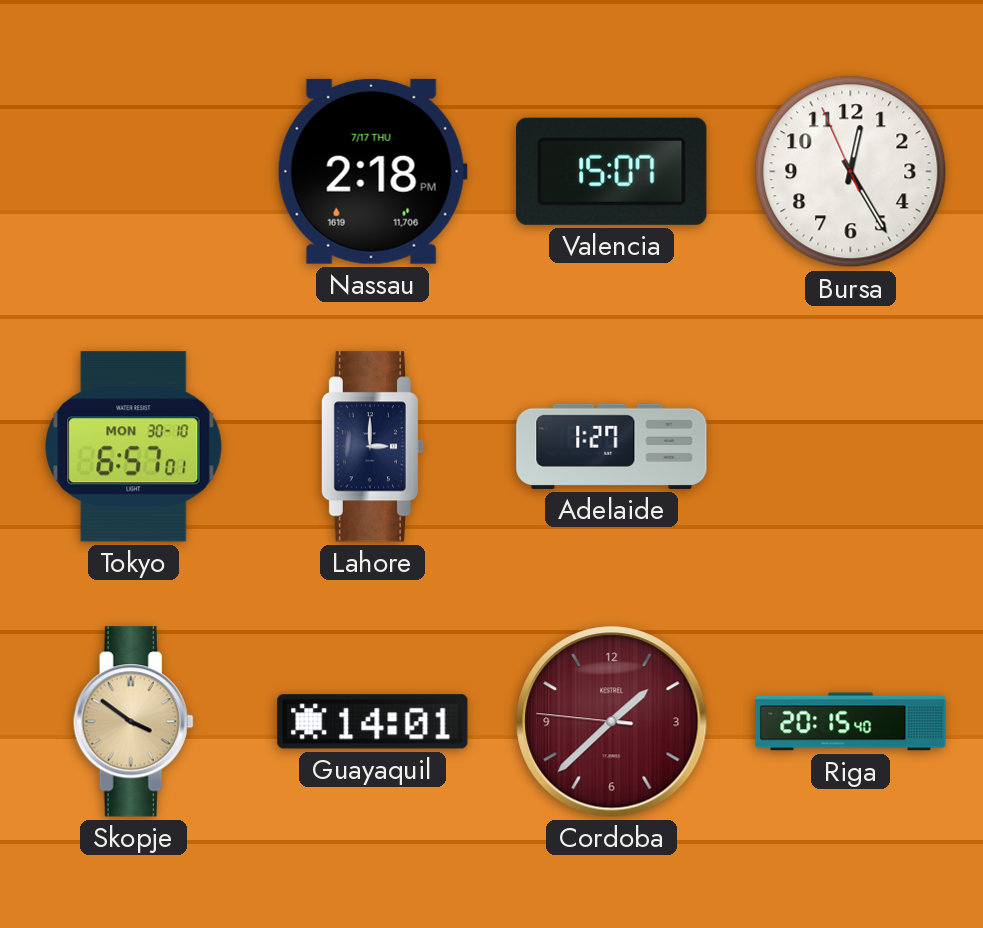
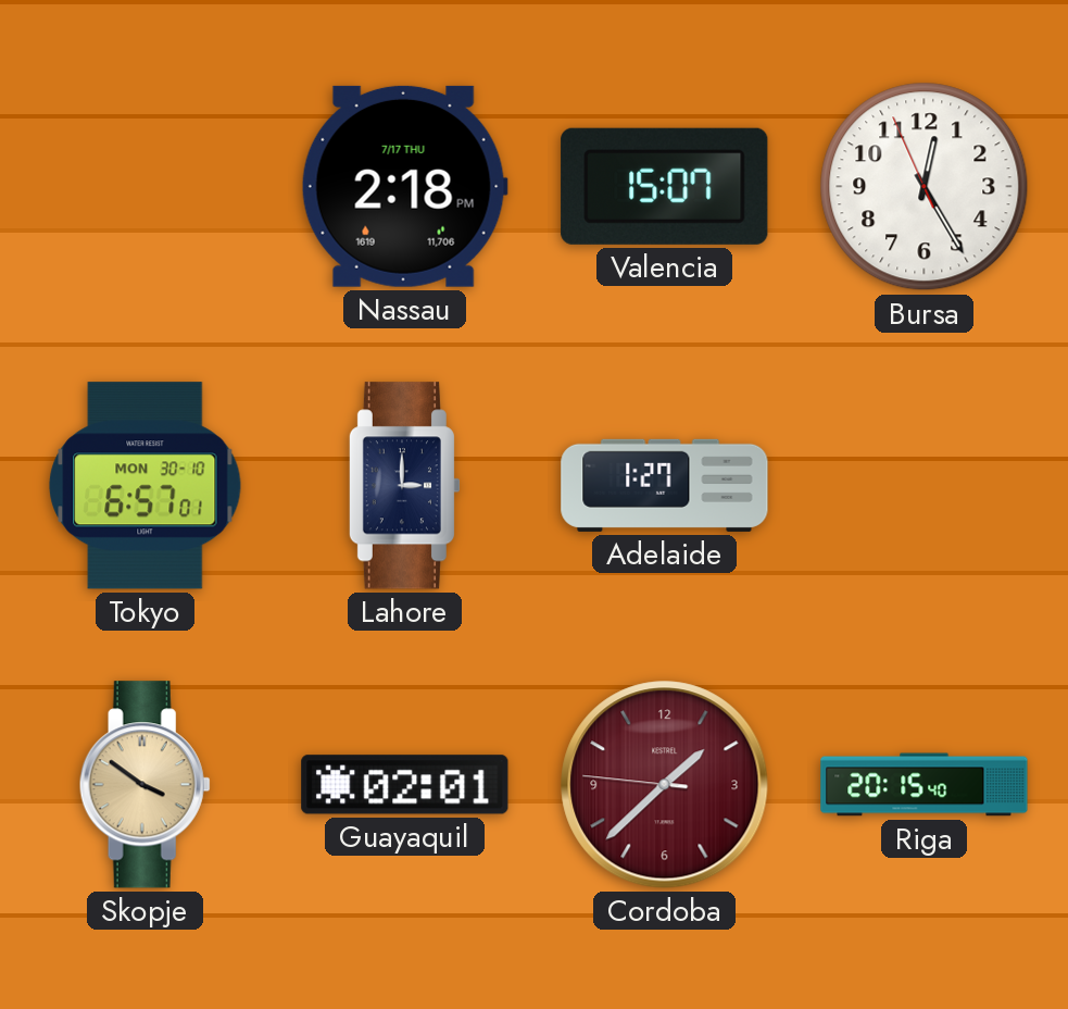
Guayaquil: 14:01 -> 02:01 (405, 785)
